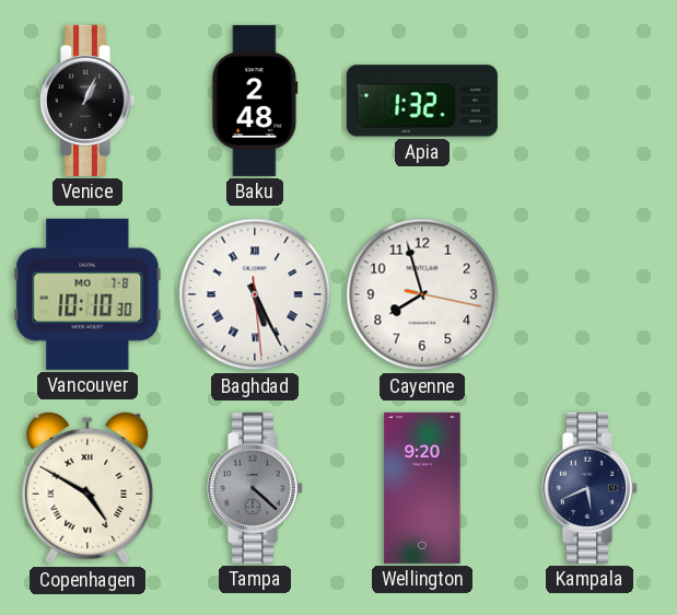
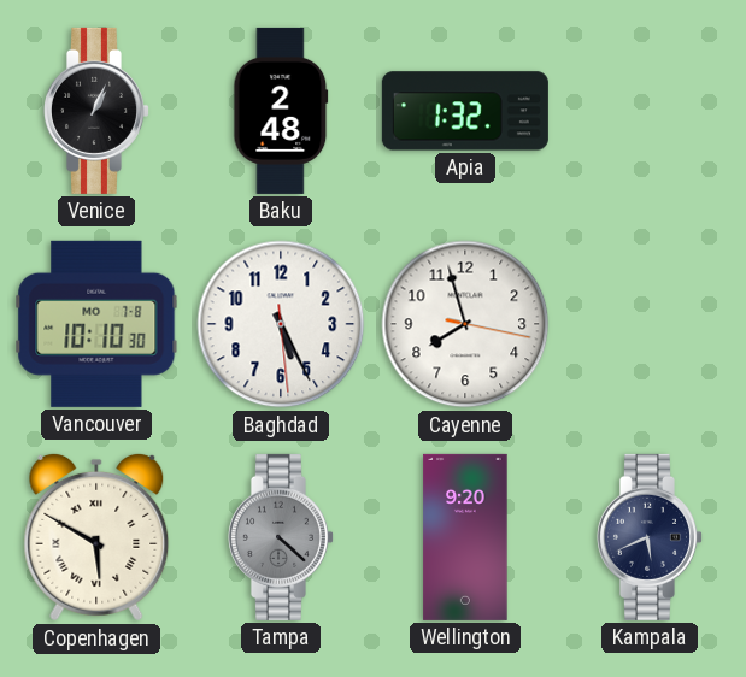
Baghdad numerals: Roman -> Arabic (281, 324)
Copenhagen: 4:50 -> 5:50 (96, 537)
